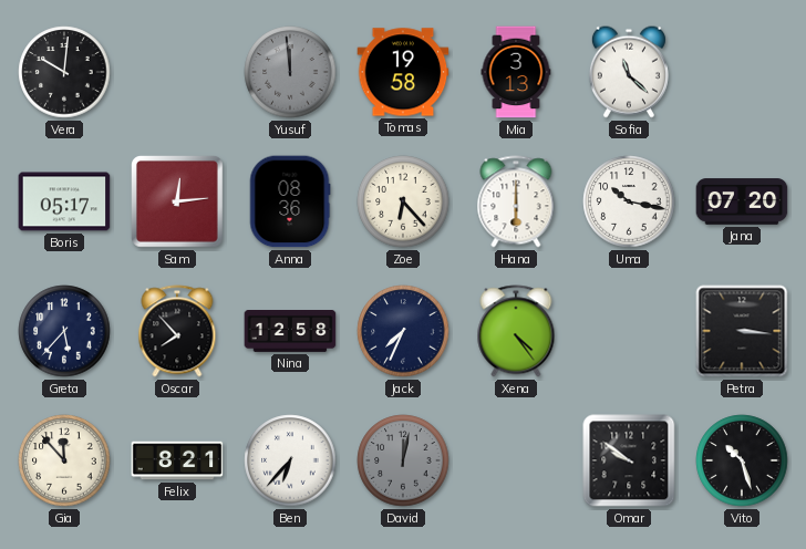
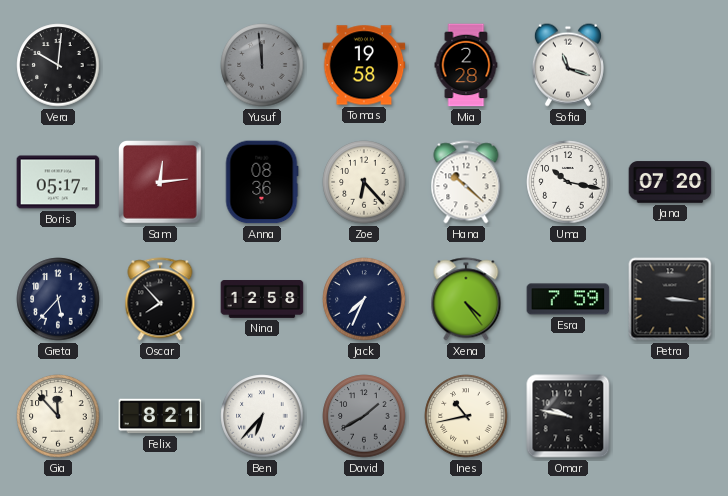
Mia: 3:13 -> 2:28 (466, 65)
Sofia: 11:22 -> 11:18 (568, 65)
Hana: 6:00 -> 10:22 (466, 182)
Esra: none -> 7:59 (568, 299)
David: 12:02 -> 1:40 (364, 416)
Ines: none -> 10:43 (466, 416)
Omar: 9:51 -> 9:47 (568, 416)
Vito: 10:27 -> none (742, 460)
